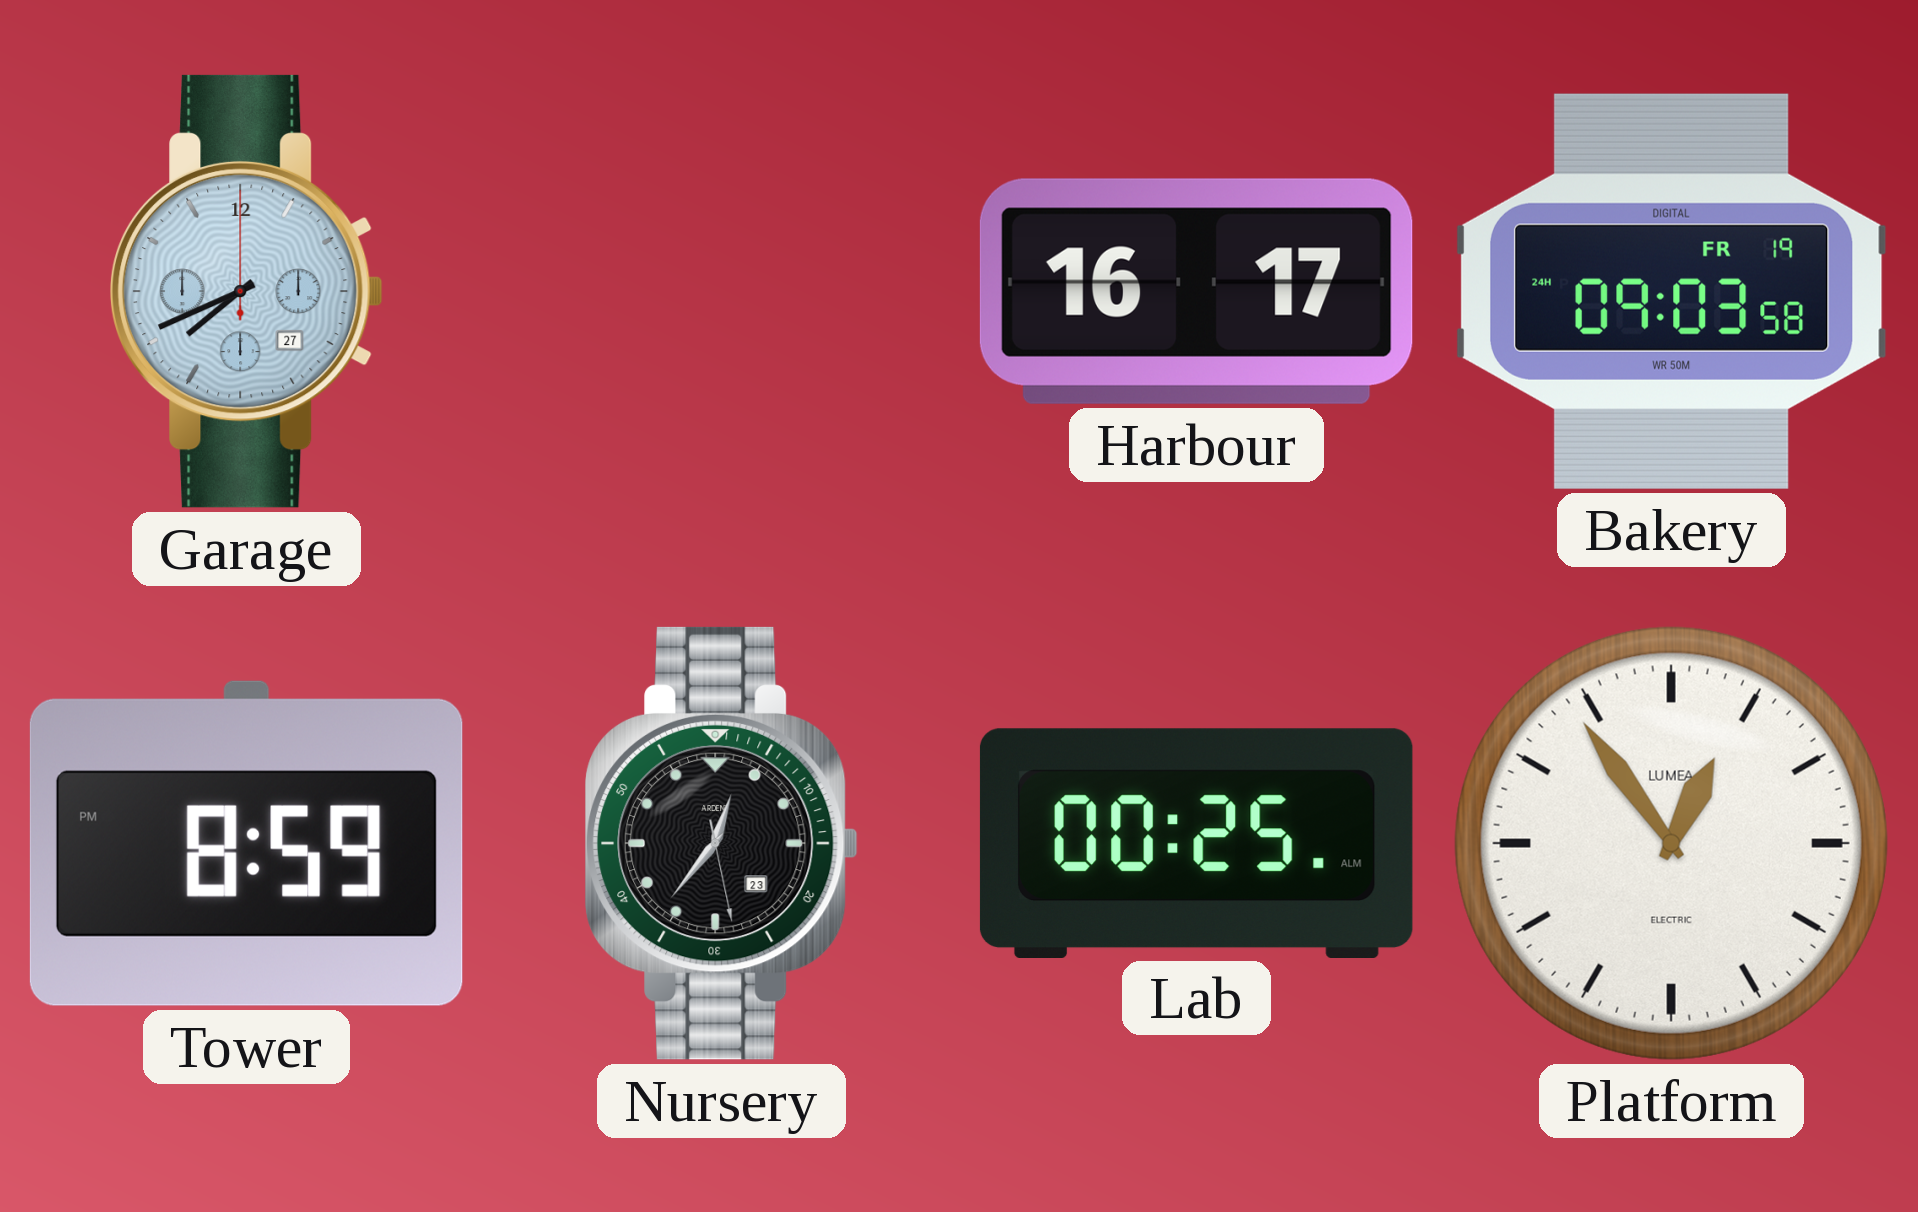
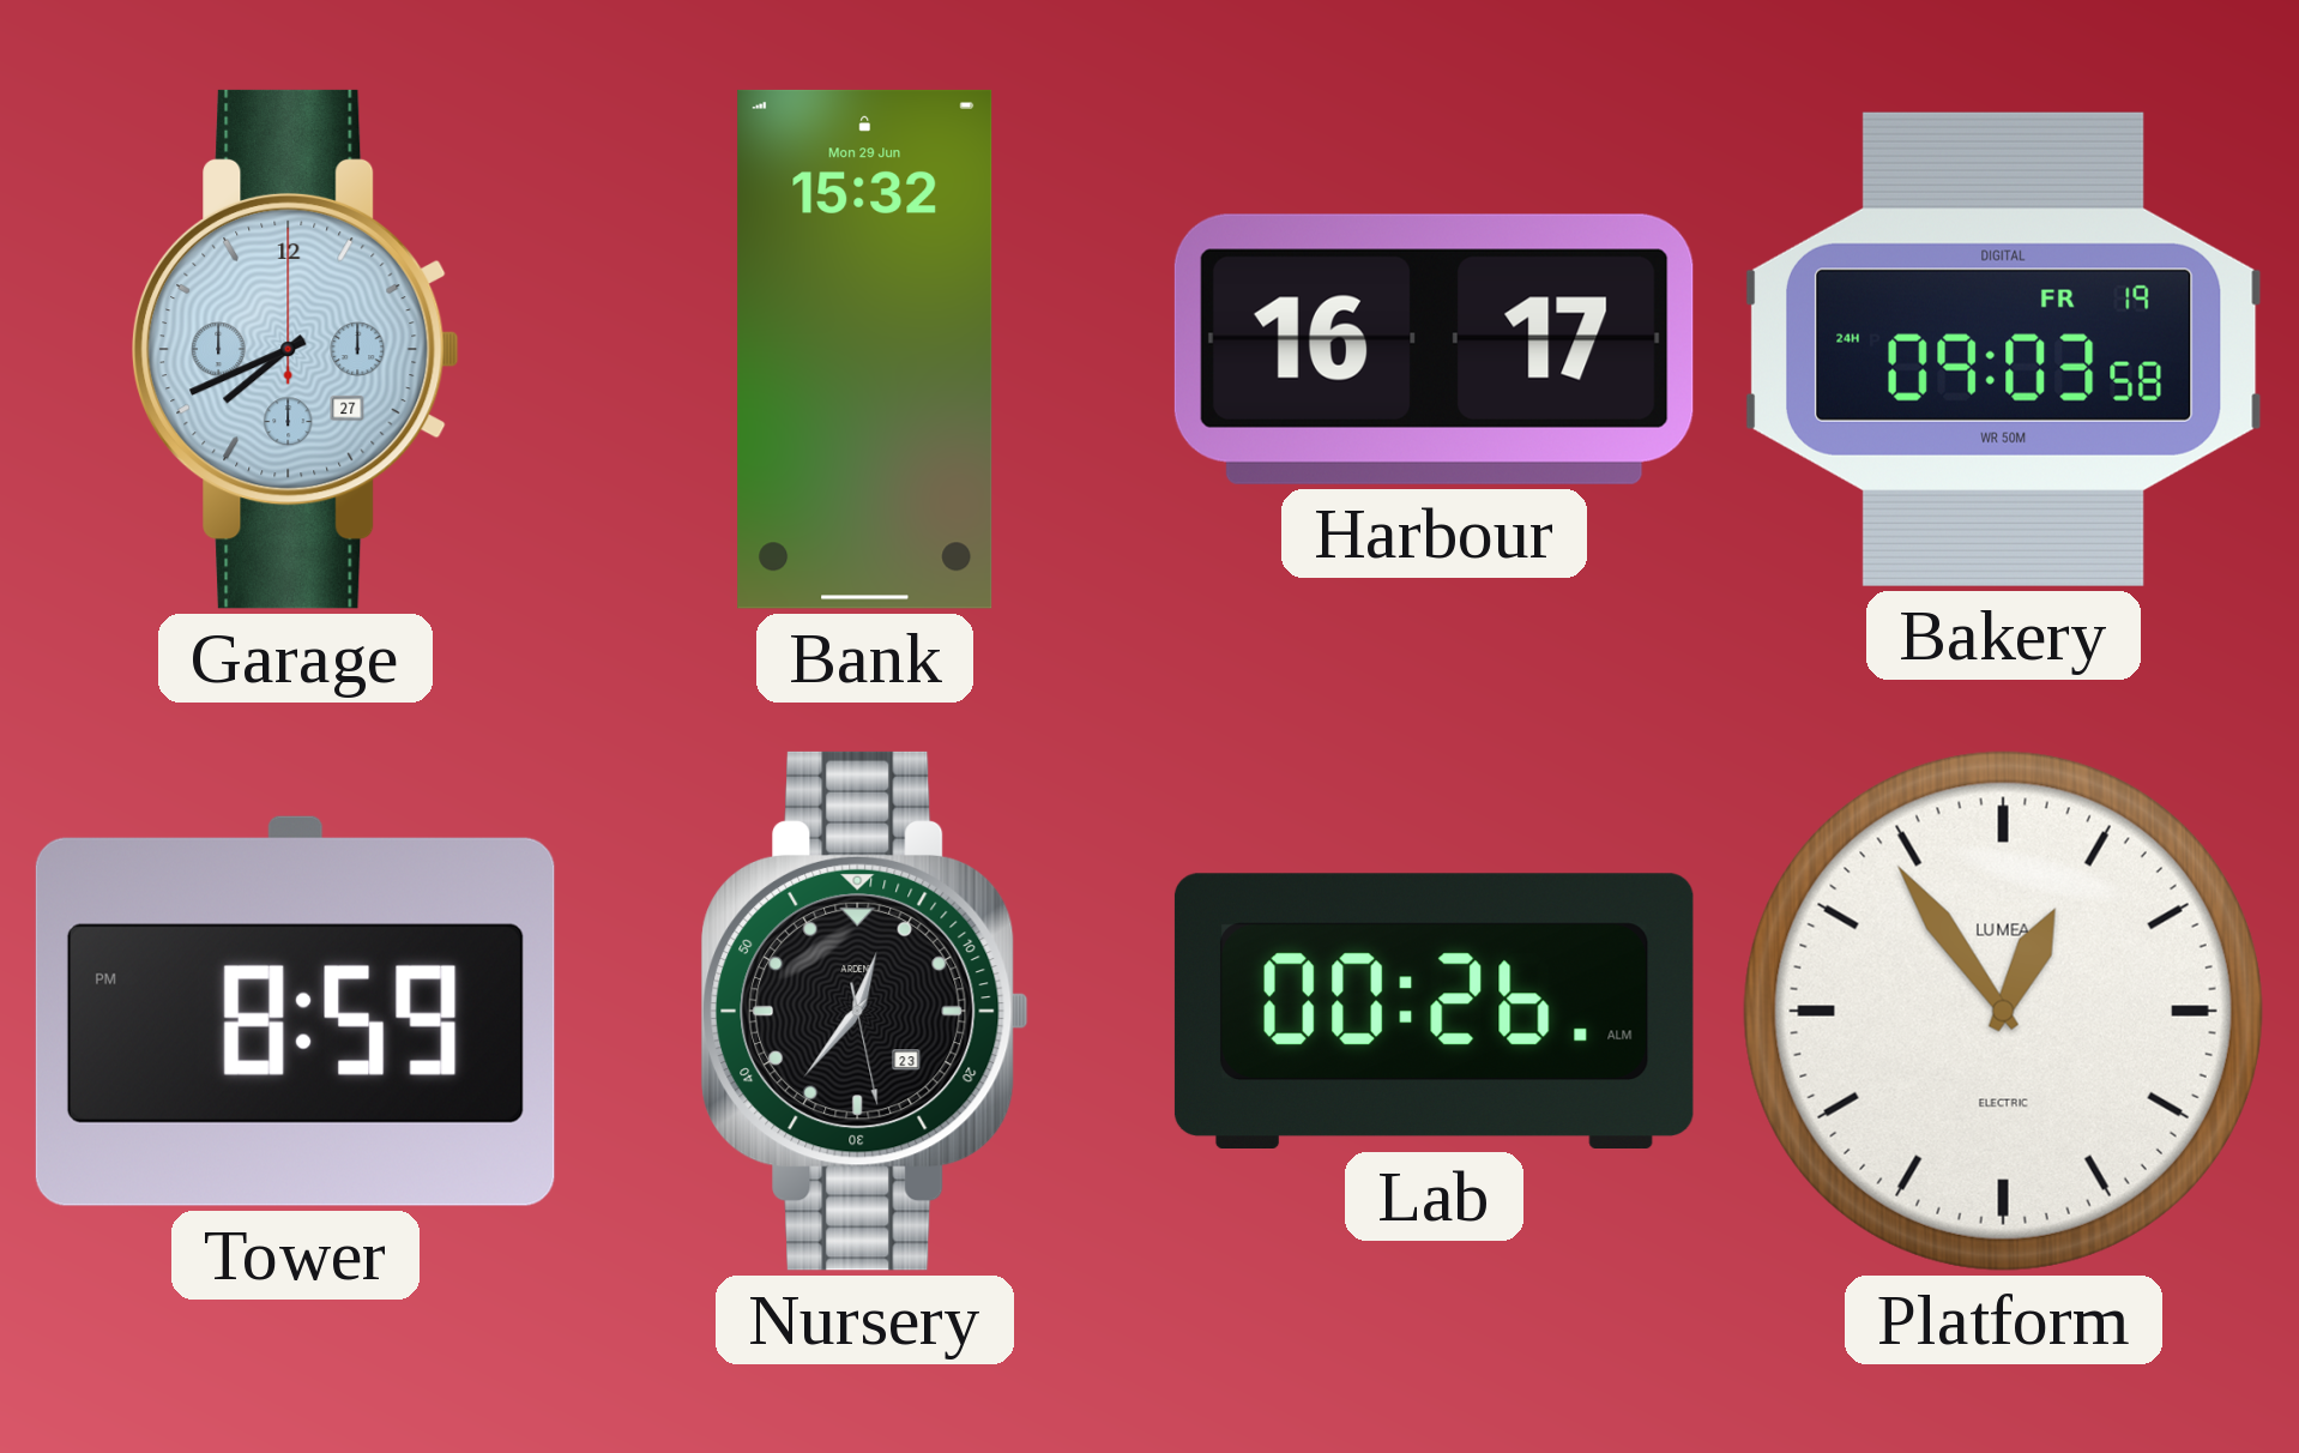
Bank: none -> 15:32 (865, 349)
Lab: 00:25 -> 00:26 (1434, 1011)
